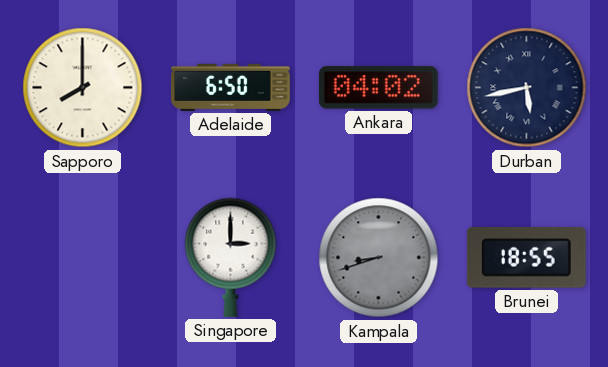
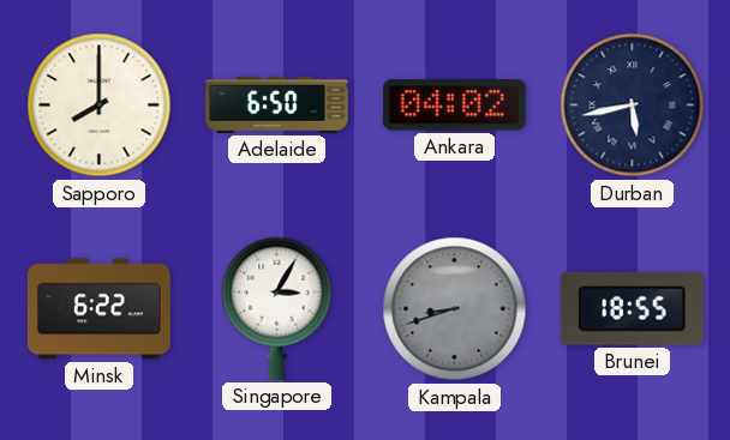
Minsk: none -> 6:22 (98, 309)
Singapore: 3:00 -> 3:05 (277, 308)
